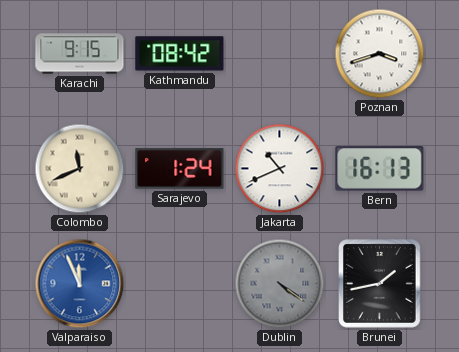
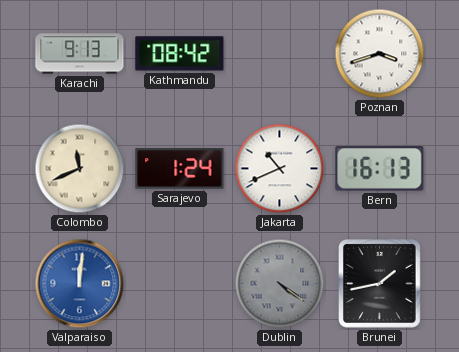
Karachi: 9:15 -> 9:13 (80, 54)
Valparaiso: 11:56 -> 12:01 (80, 284)
